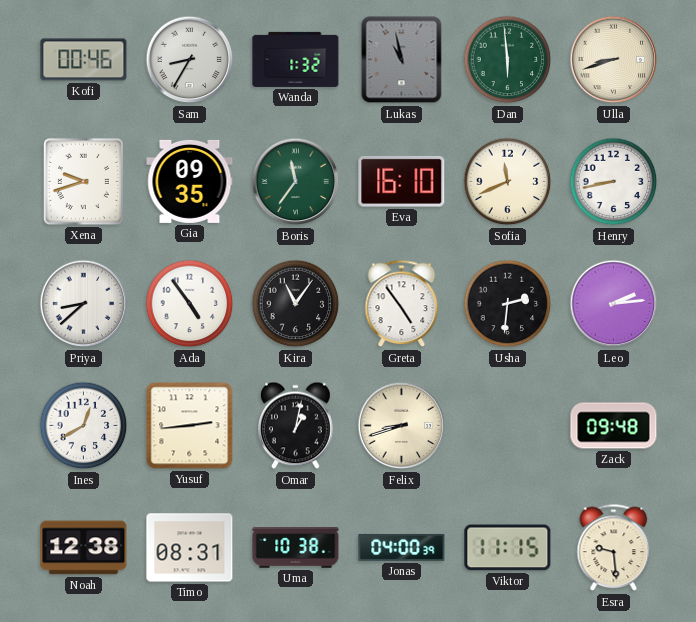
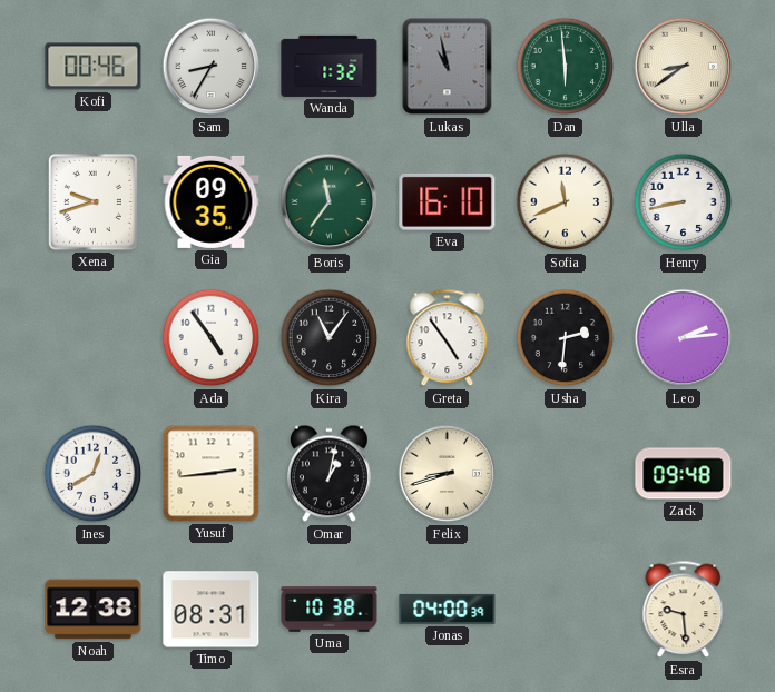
Ulla: 8:42 -> 8:39 (684, 67)
Priya: 8:38 -> none (84, 304)
Viktor: 11:15 -> none (508, 548)
